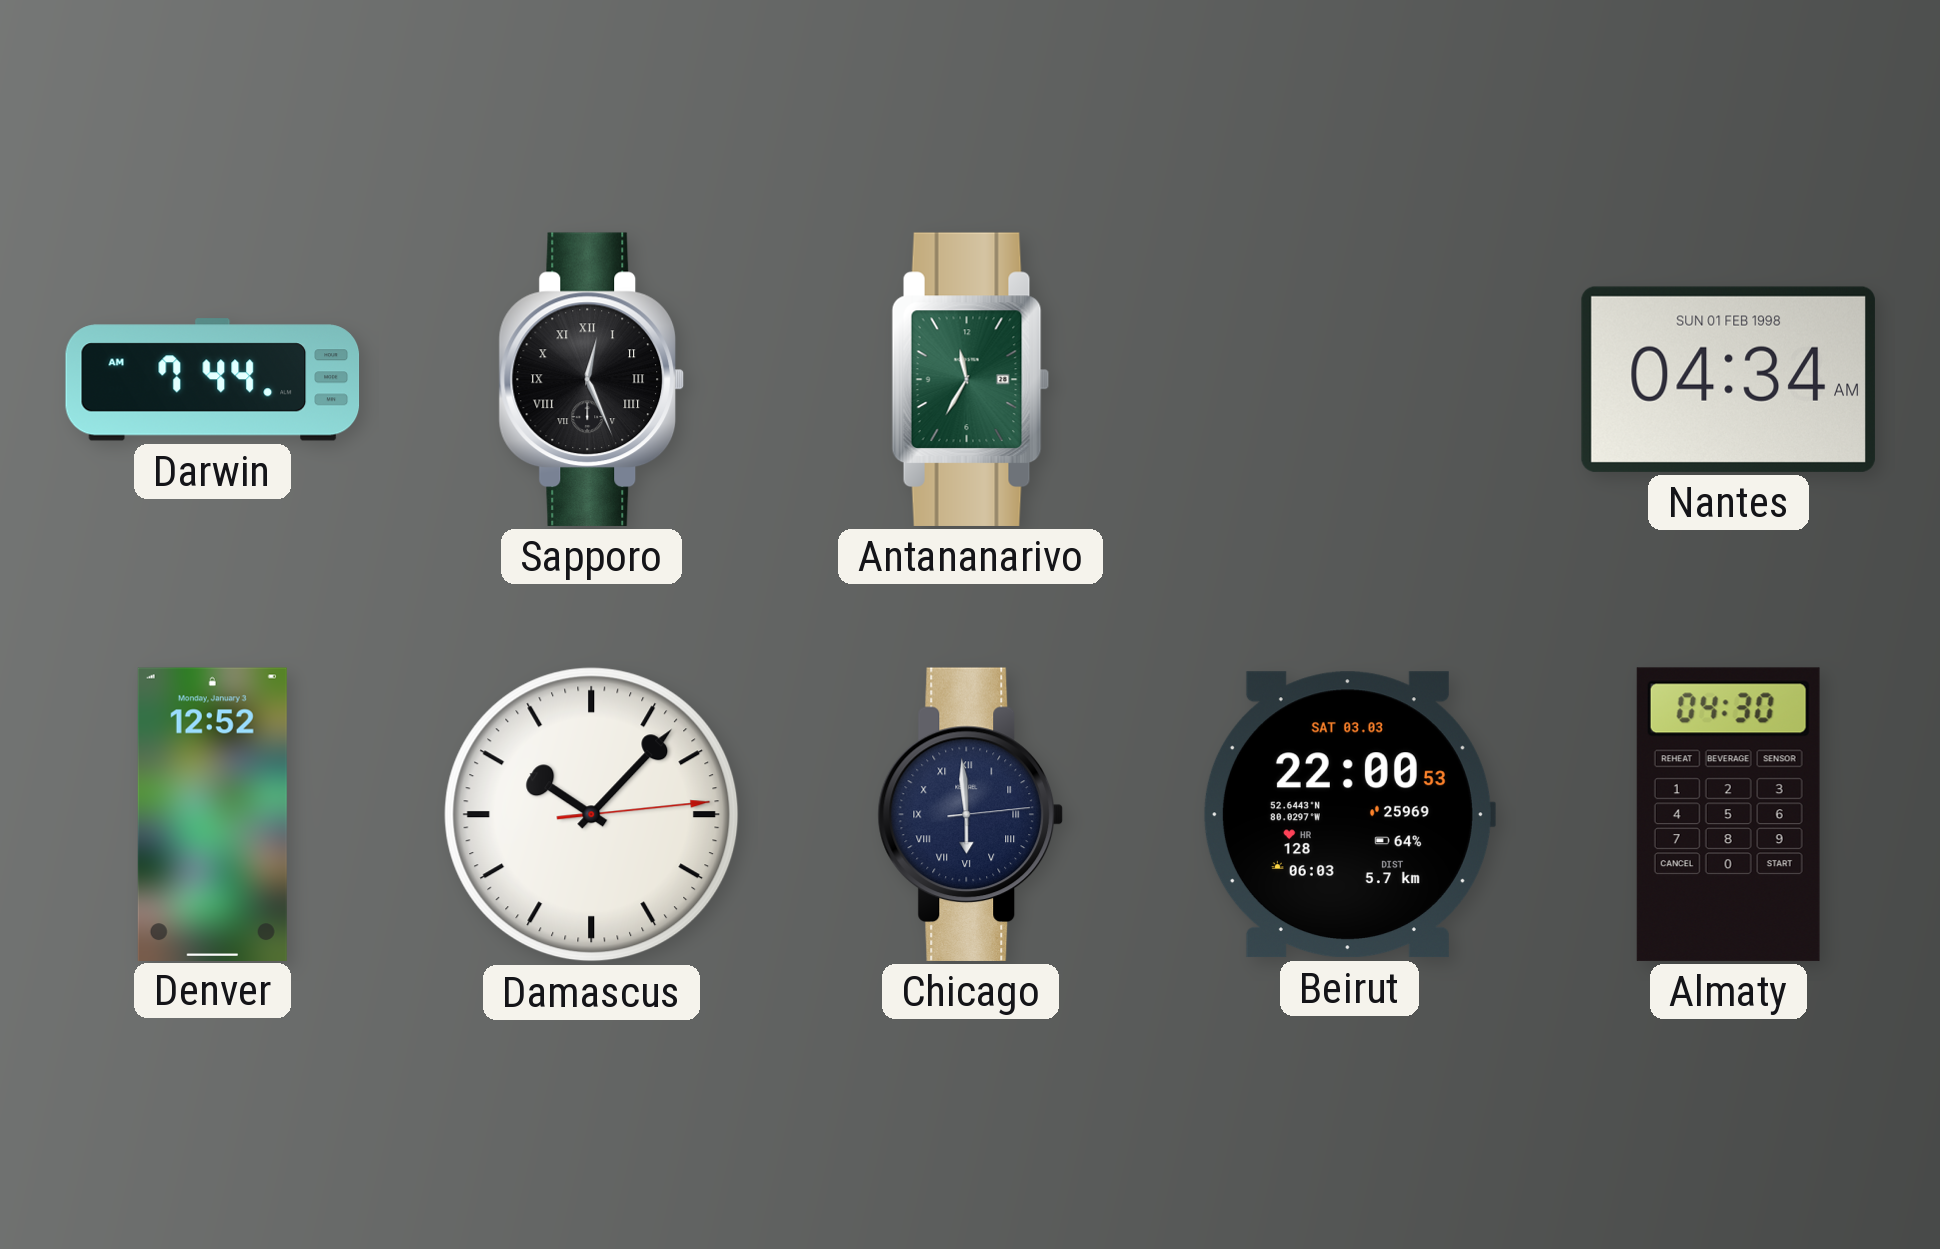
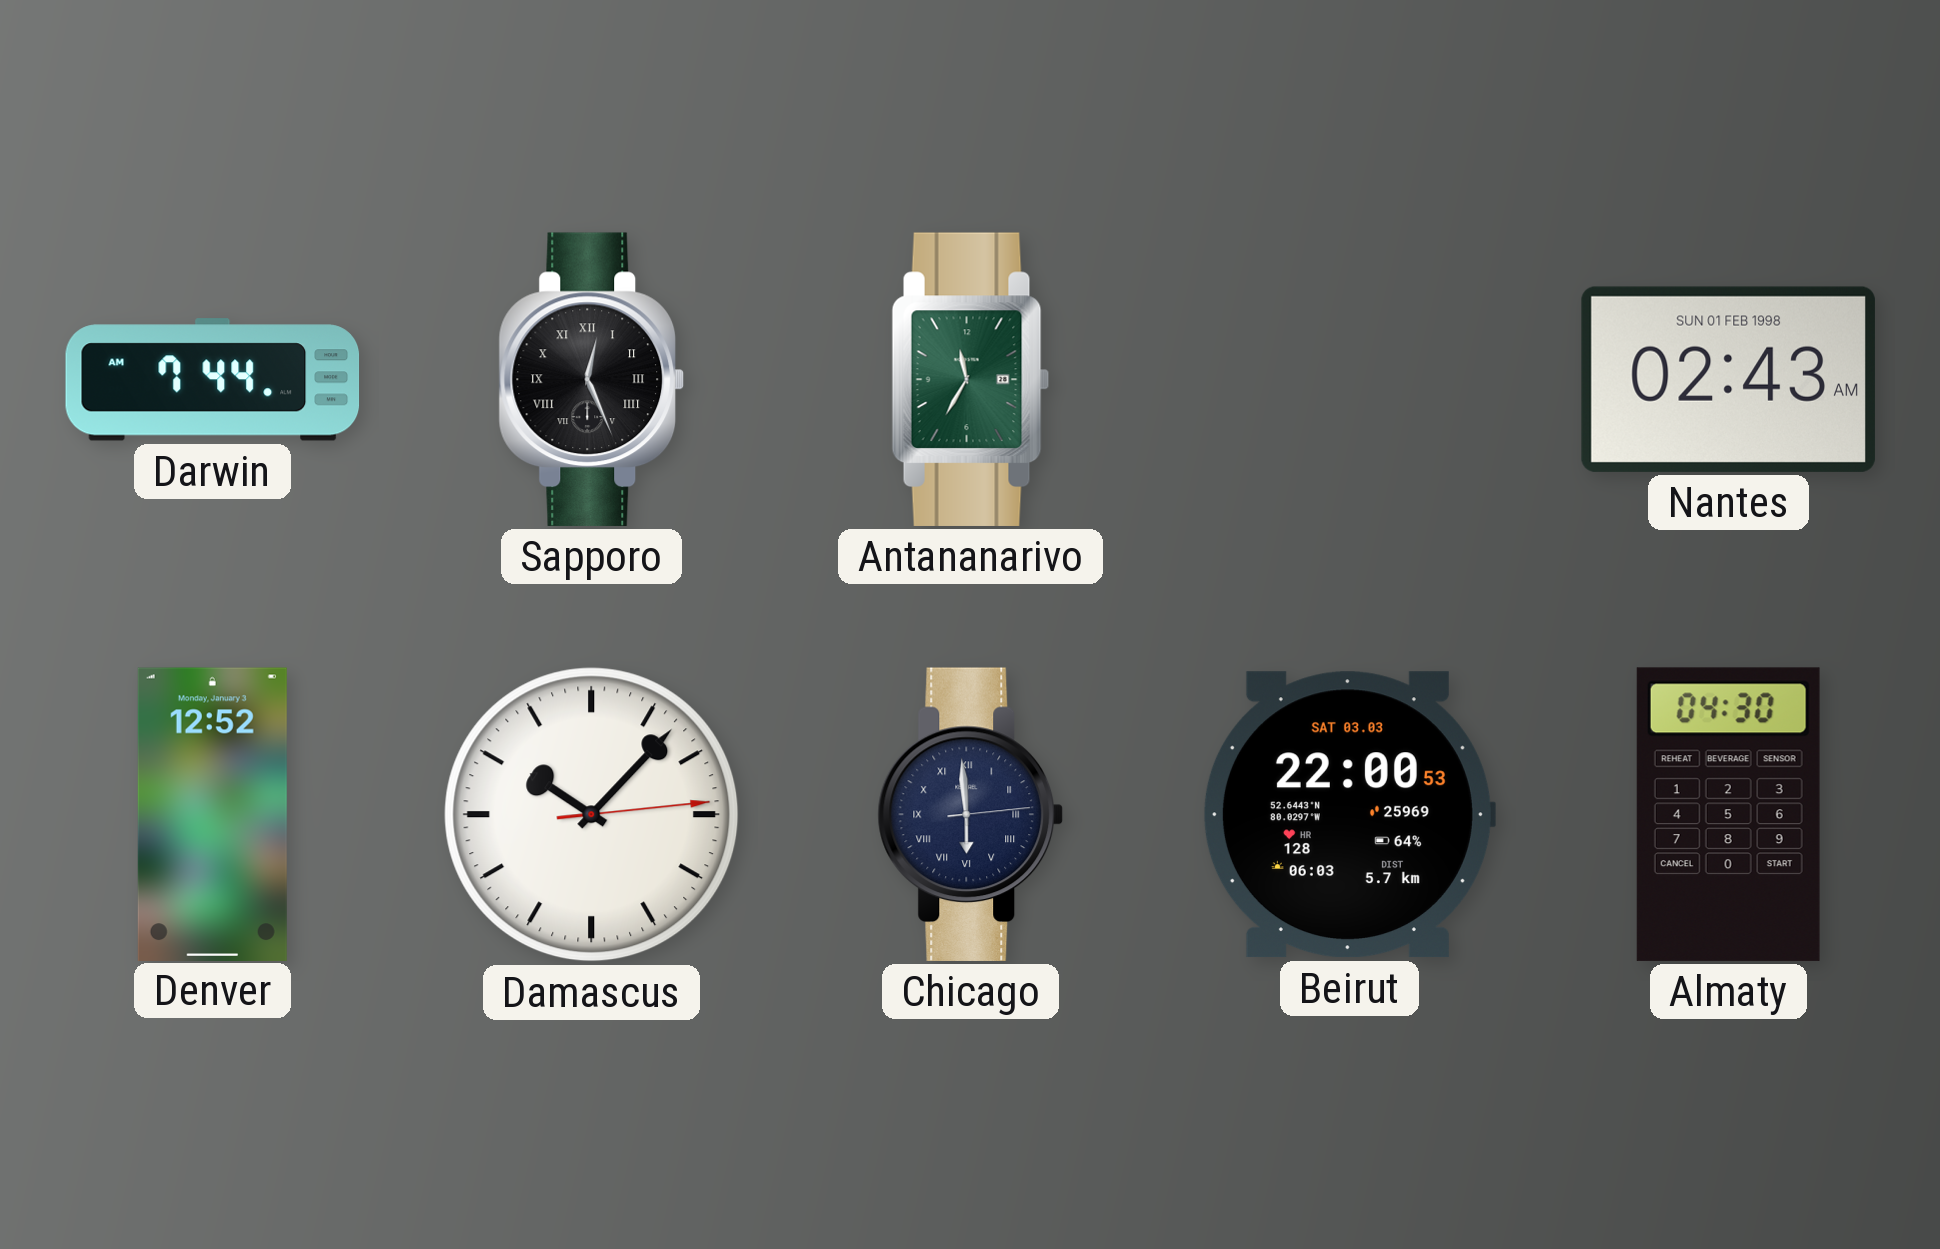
Nantes: 04:34 -> 02:43 (1728, 379)
